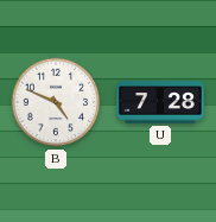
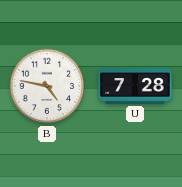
B: 4:49 -> 4:47 (47, 86)
